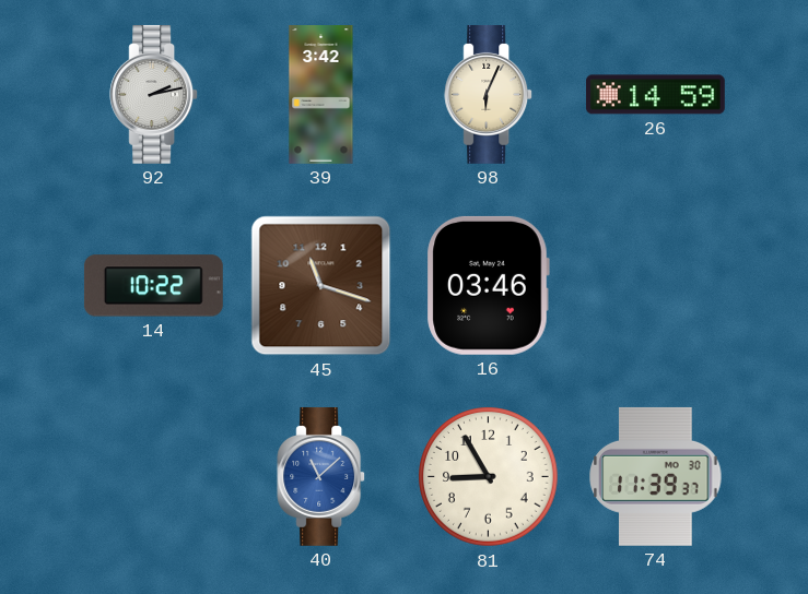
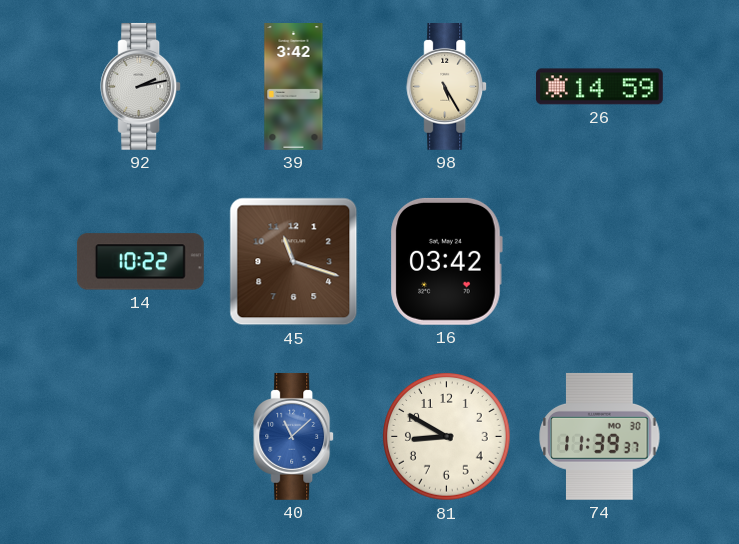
98: 6:04 -> 5:25 (447, 86)
16: 03:46 -> 03:42 (446, 261)
81: 8:55 -> 8:50 (447, 437)
